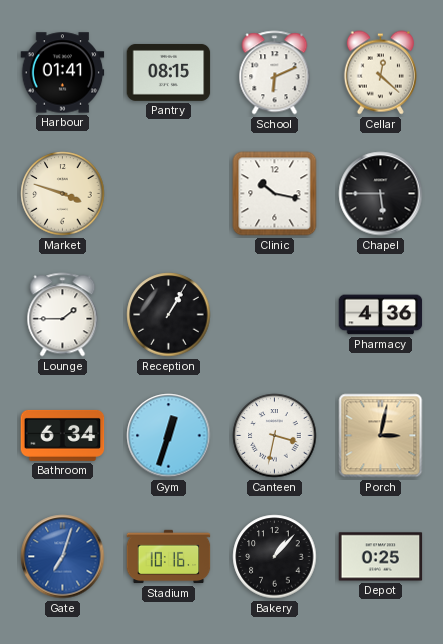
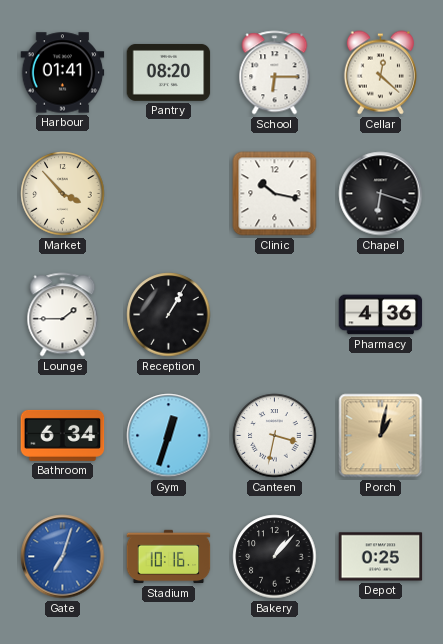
Pantry: 08:15 -> 08:20 (169, 72)
School: 6:11 -> 6:15 (275, 73)
Market: 3:48 -> 3:53 (63, 194)
Chapel: 5:45 -> 6:18 (381, 194)
Porch: 3:02 -> 1:02 (381, 436)
